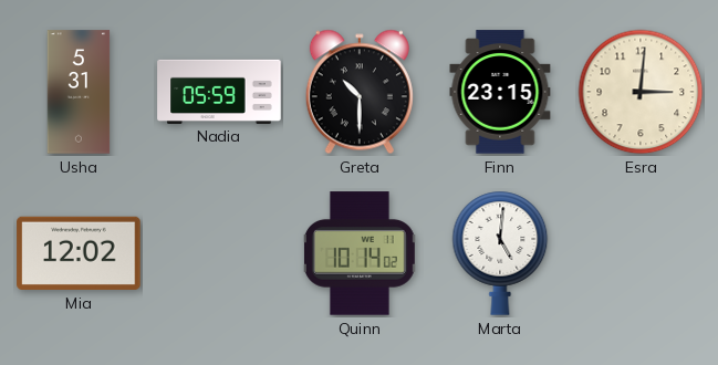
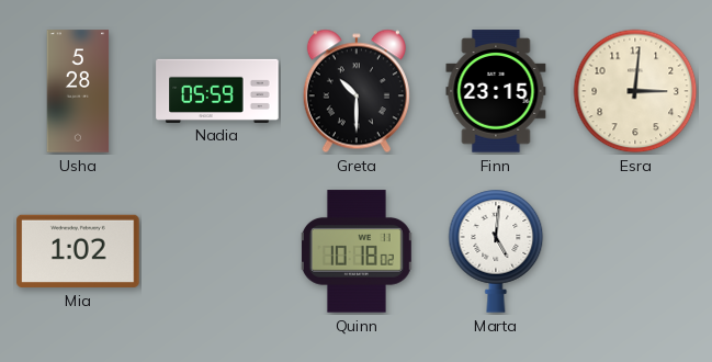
Usha: 5:31 -> 5:28 (78, 91)
Mia: 12:02 -> 1:02 (78, 251)
Quinn: 10:14 -> 10:18 (357, 251)
